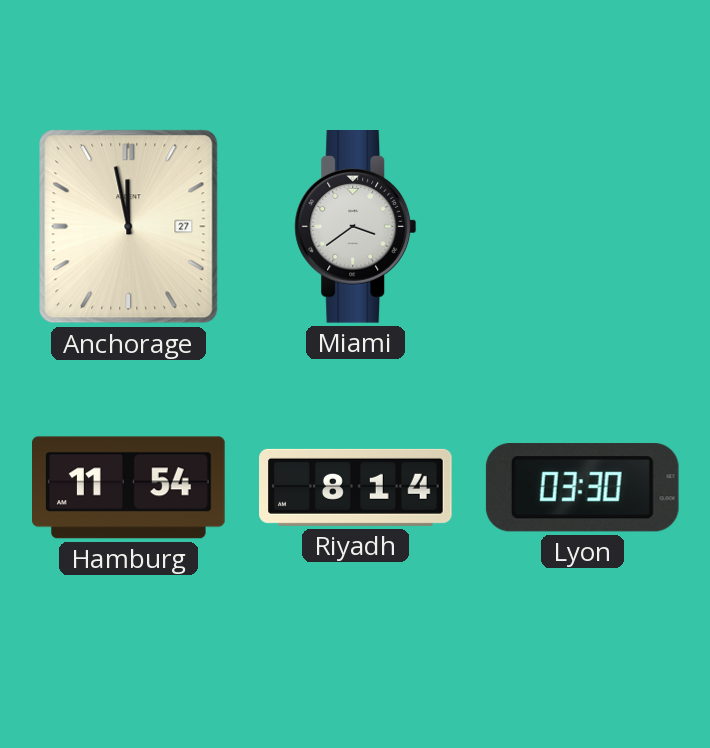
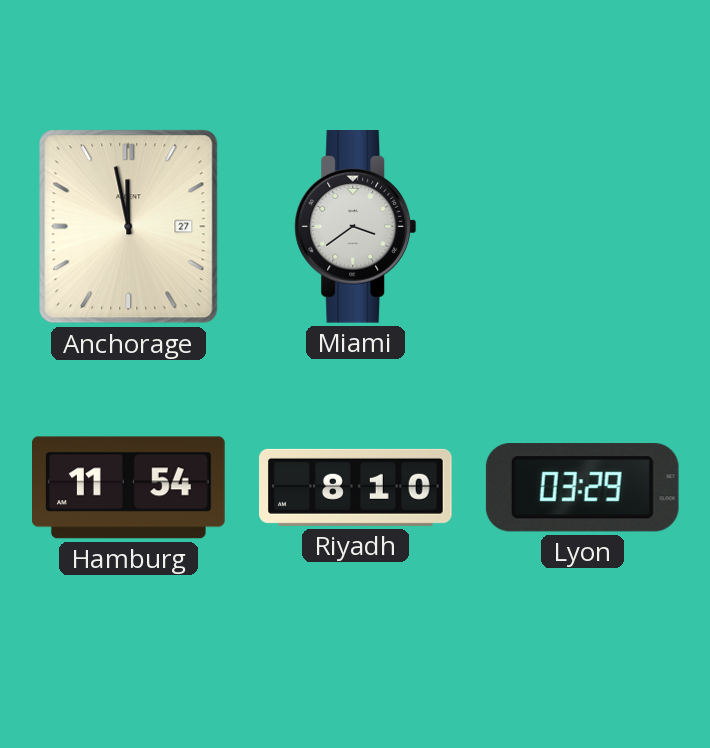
Riyadh: 8:14 -> 8:10 (356, 487)
Lyon: 03:30 -> 03:29 (582, 488)
